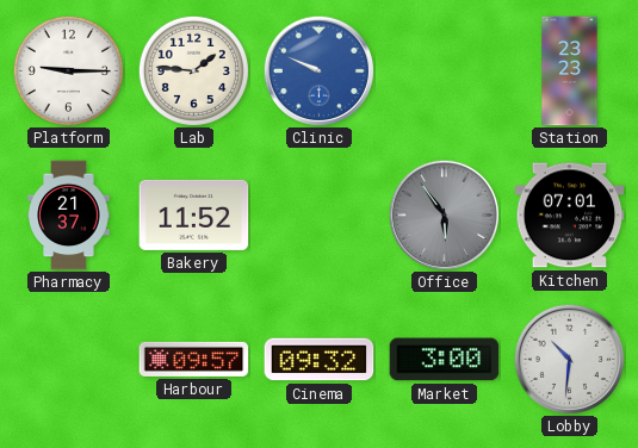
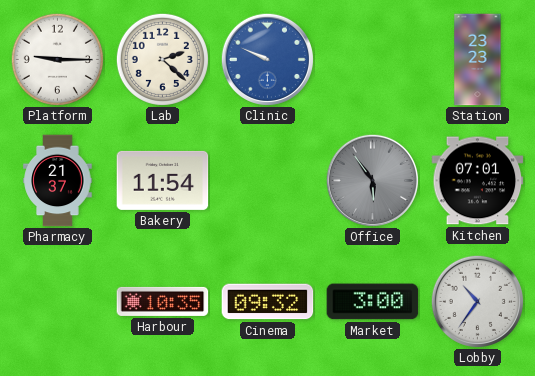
Lab: 1:46 -> 2:22 (162, 59)
Bakery: 11:52 -> 11:54 (163, 180)
Harbour: 09:57 -> 10:35 (163, 301)
Lobby: 10:31 -> 10:36 (477, 301)
